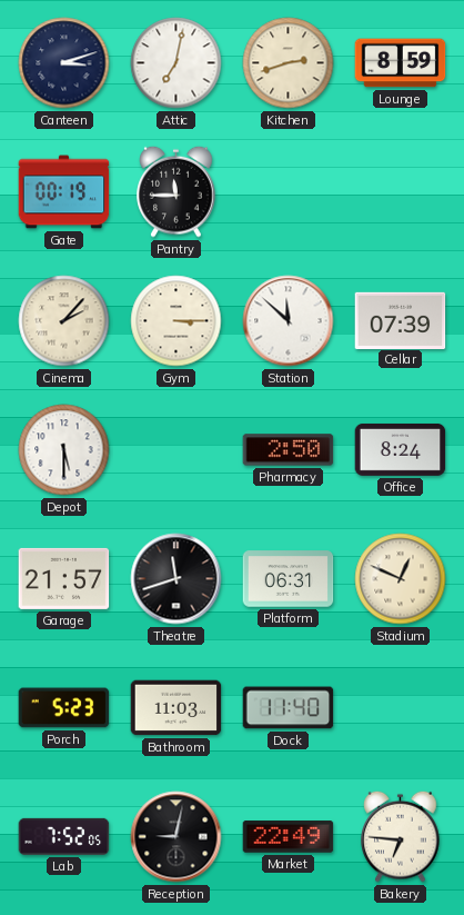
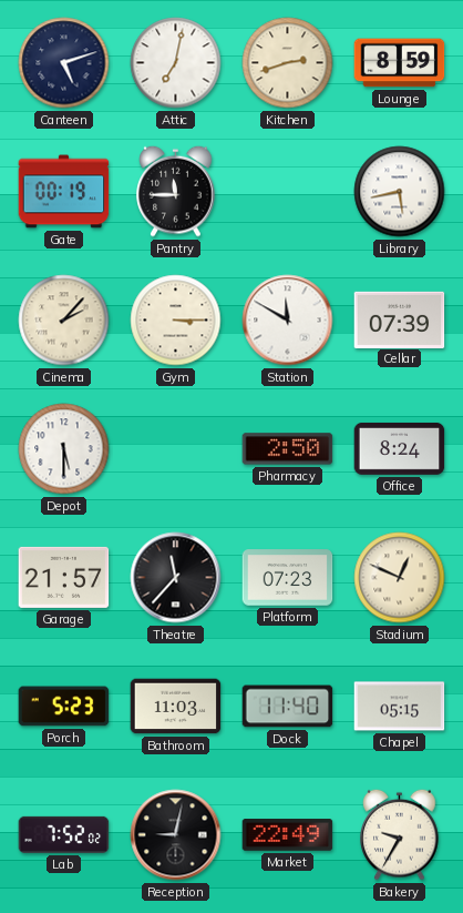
Canteen: 3:12 -> 5:12 (64, 63)
Library: none -> 5:43 (400, 192)
Station: 11:52 -> 11:50 (288, 321)
Theatre: 11:42 -> 11:37 (176, 578)
Platform: 06:31 -> 07:23 (288, 578)
Chapel: none -> 05:15 (400, 707)
Lab: 7:52:05 -> 7:52:02 (64, 834)
Bakery: 6:46 -> 9:35 (400, 834)
